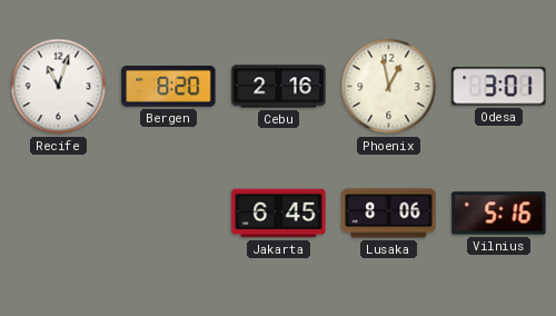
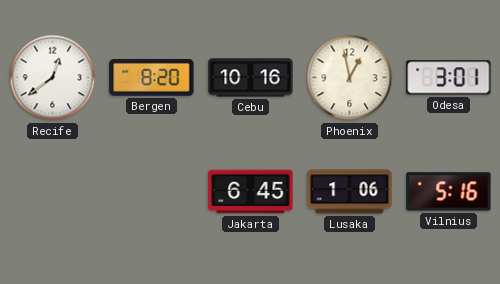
Recife: 11:03 -> 12:39 (53, 78)
Cebu: 2:16 -> 10:16 (251, 78)
Lusaka: 8:06 -> 1:06 (350, 192)
